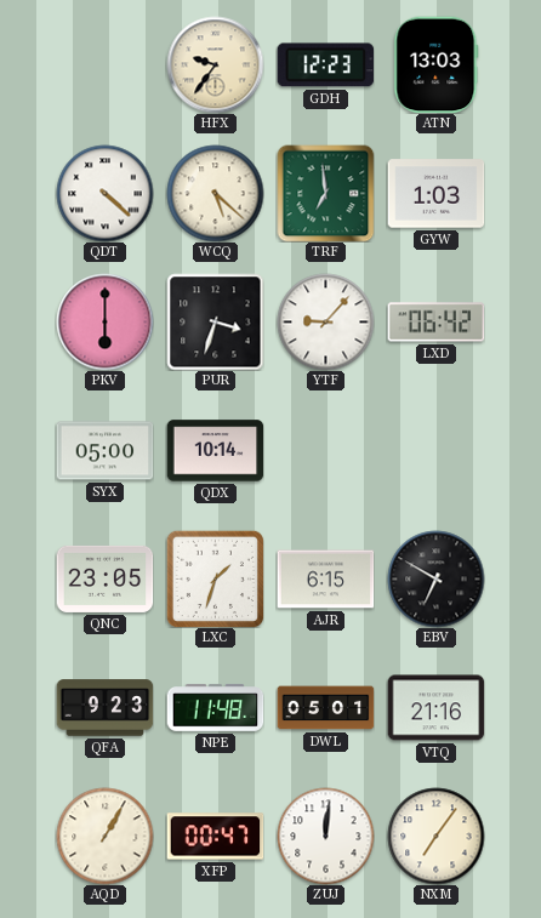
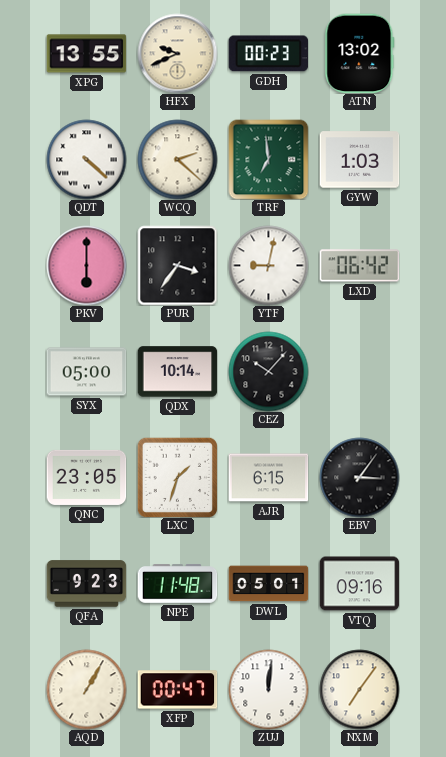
XPG: none -> 13:55 (86, 54)
HFX: 9:36 -> 9:41 (177, 53)
GDH: 12:23 -> 00:23 (268, 54)
ATN: 13:03 -> 13:02 (360, 53)
WCQ: 5:22 -> 2:22 (177, 159)
PUR: 3:33 -> 3:36 (177, 265)
YTF: 9:07 -> 9:02 (268, 265)
CEZ: none -> 10:07 (268, 371)
EBV: 6:50 -> 3:06 (359, 477)
VTQ: 21:16 -> 09:16 (359, 584)
